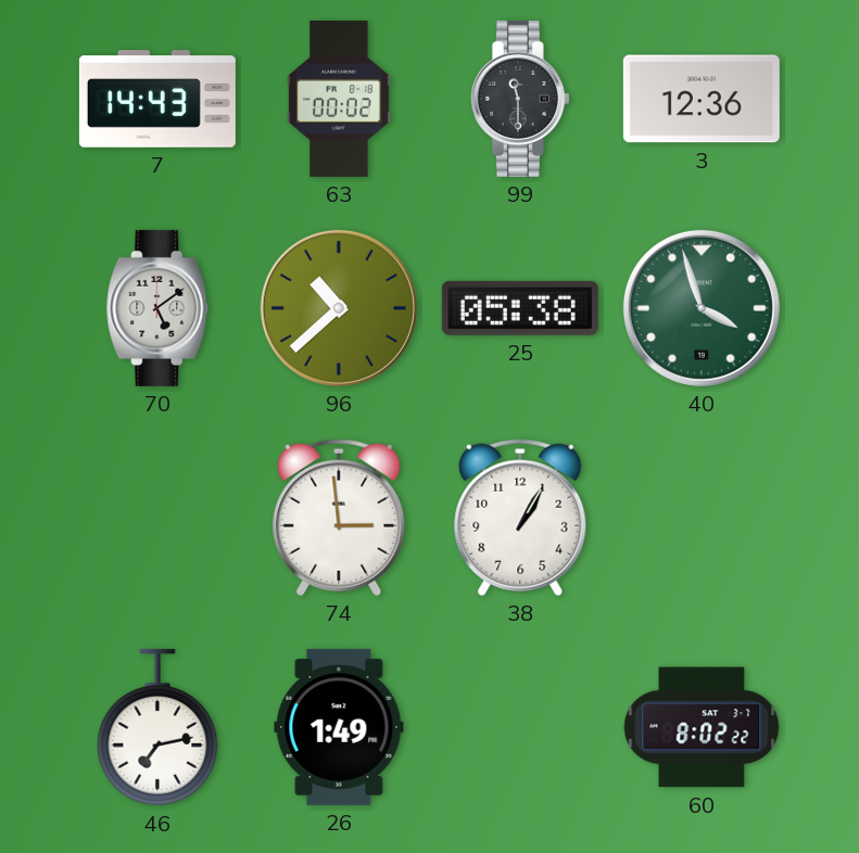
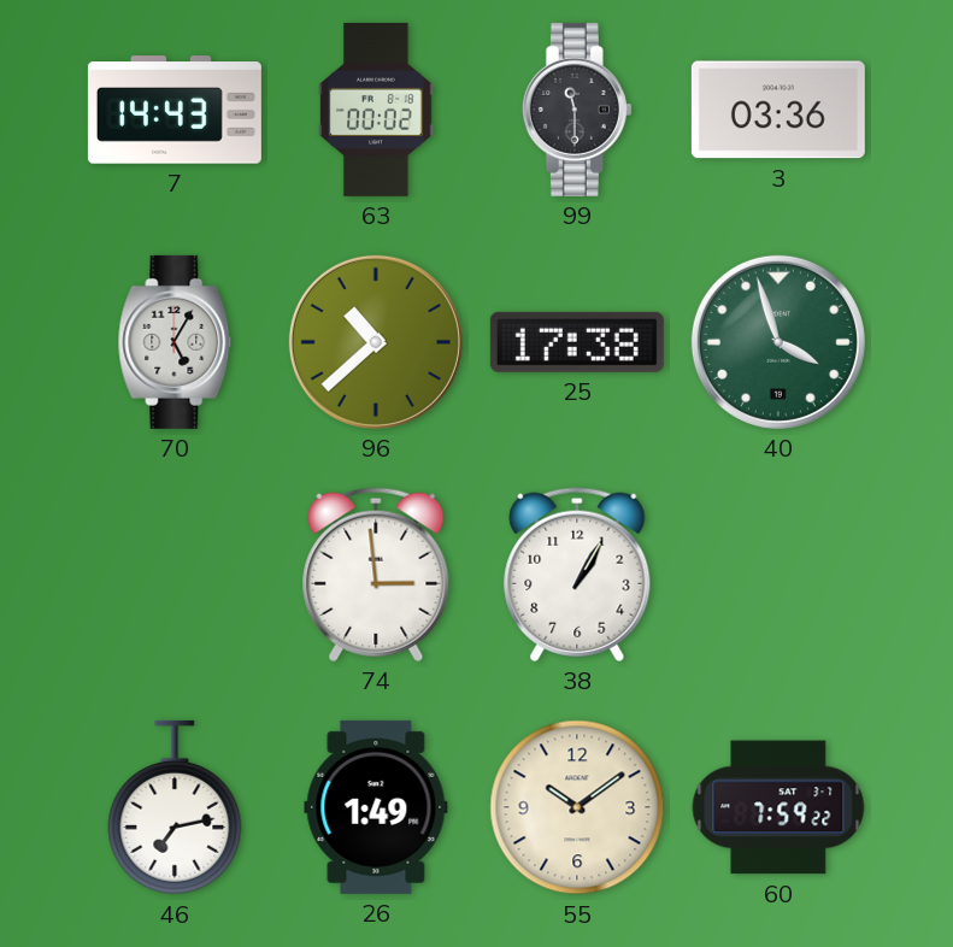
3: 12:36 -> 03:36 (778, 110)
70: 5:09 -> 5:05 (175, 342)
25: 05:38 -> 17:38 (577, 342)
55: none -> 10:09 (577, 807)
60: 8:02 -> 7:59 (778, 807)
